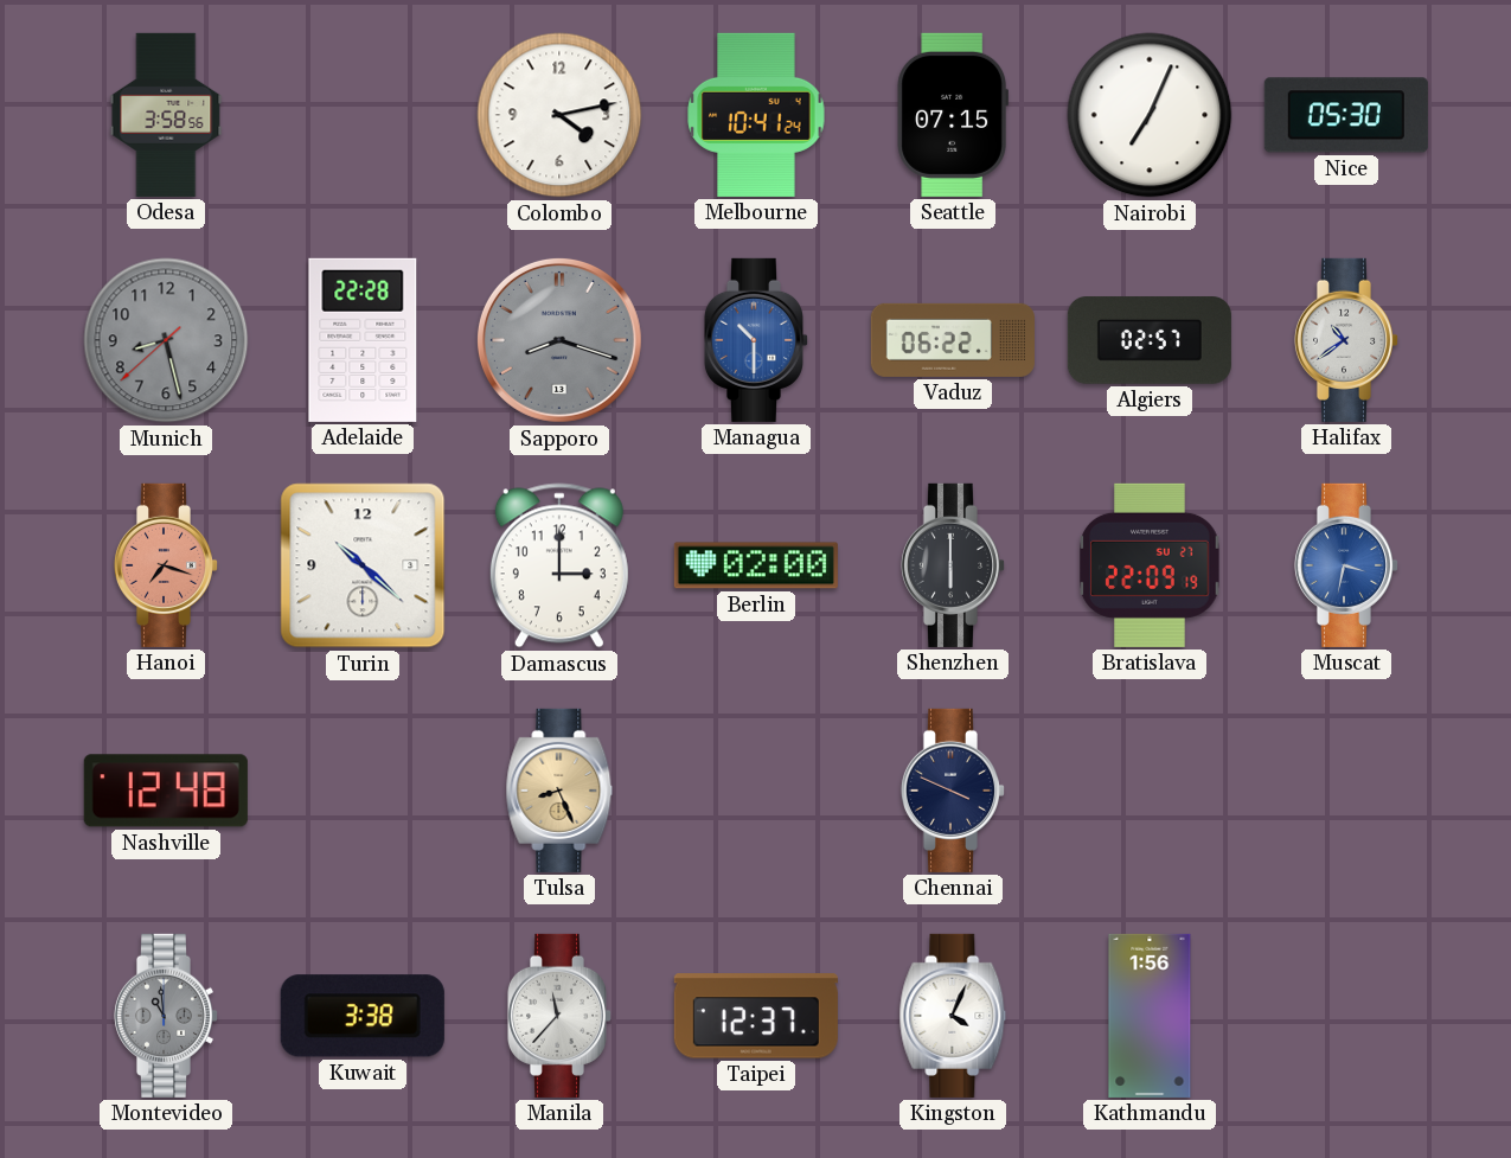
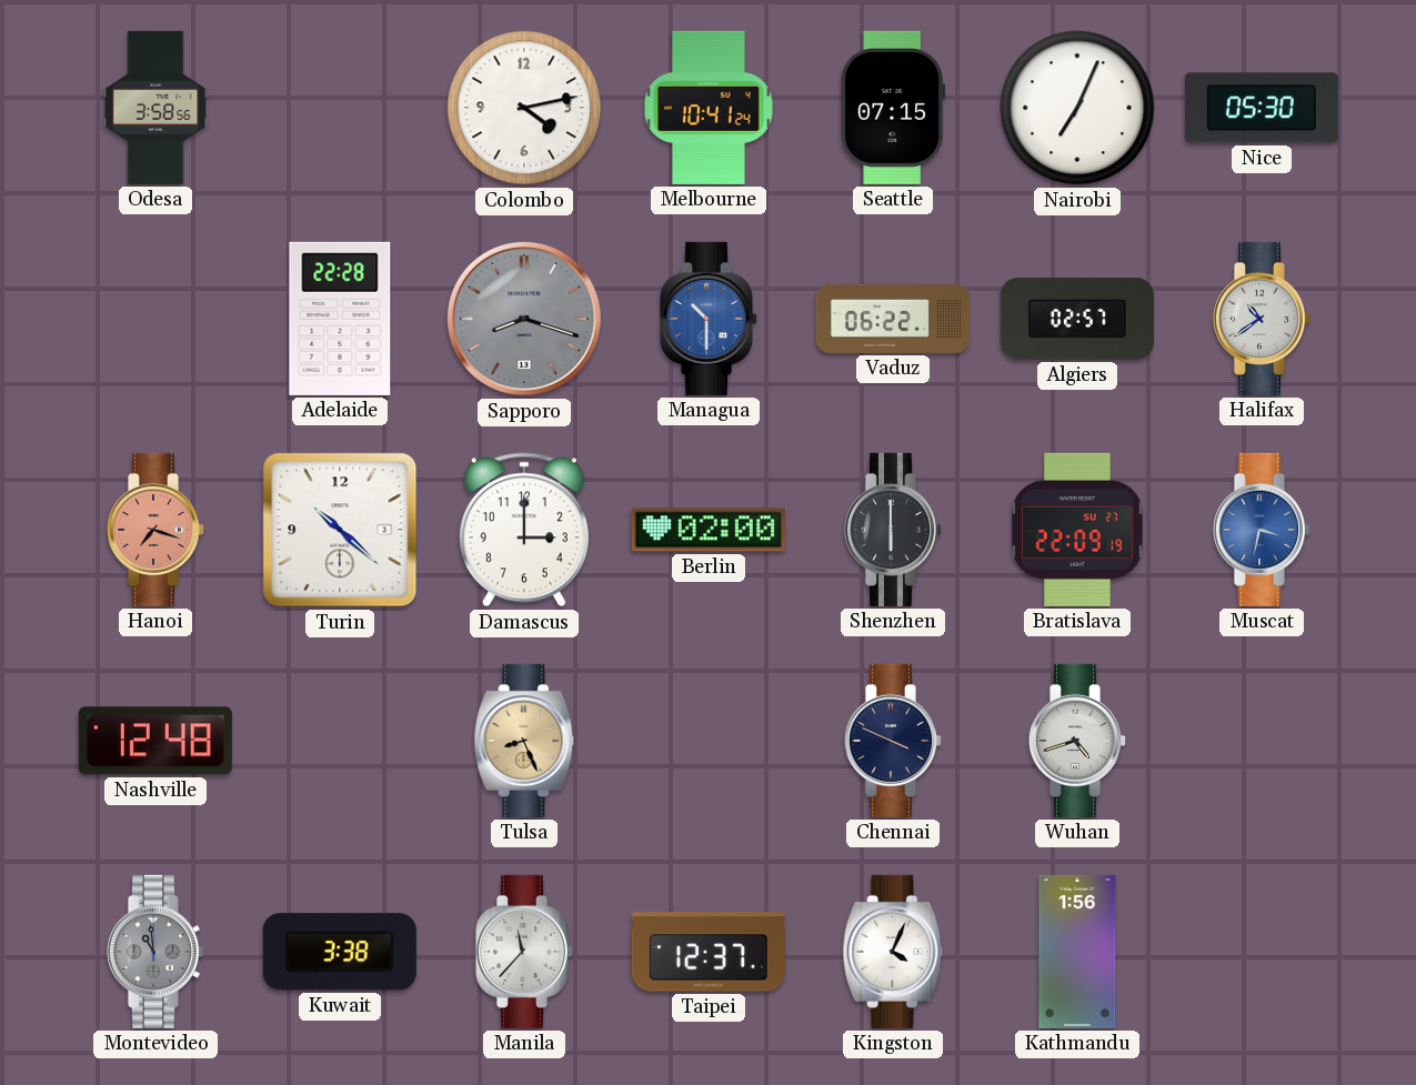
Munich: 8:27 -> none (166, 340)
Wuhan: none -> 4:42 (1076, 741)
